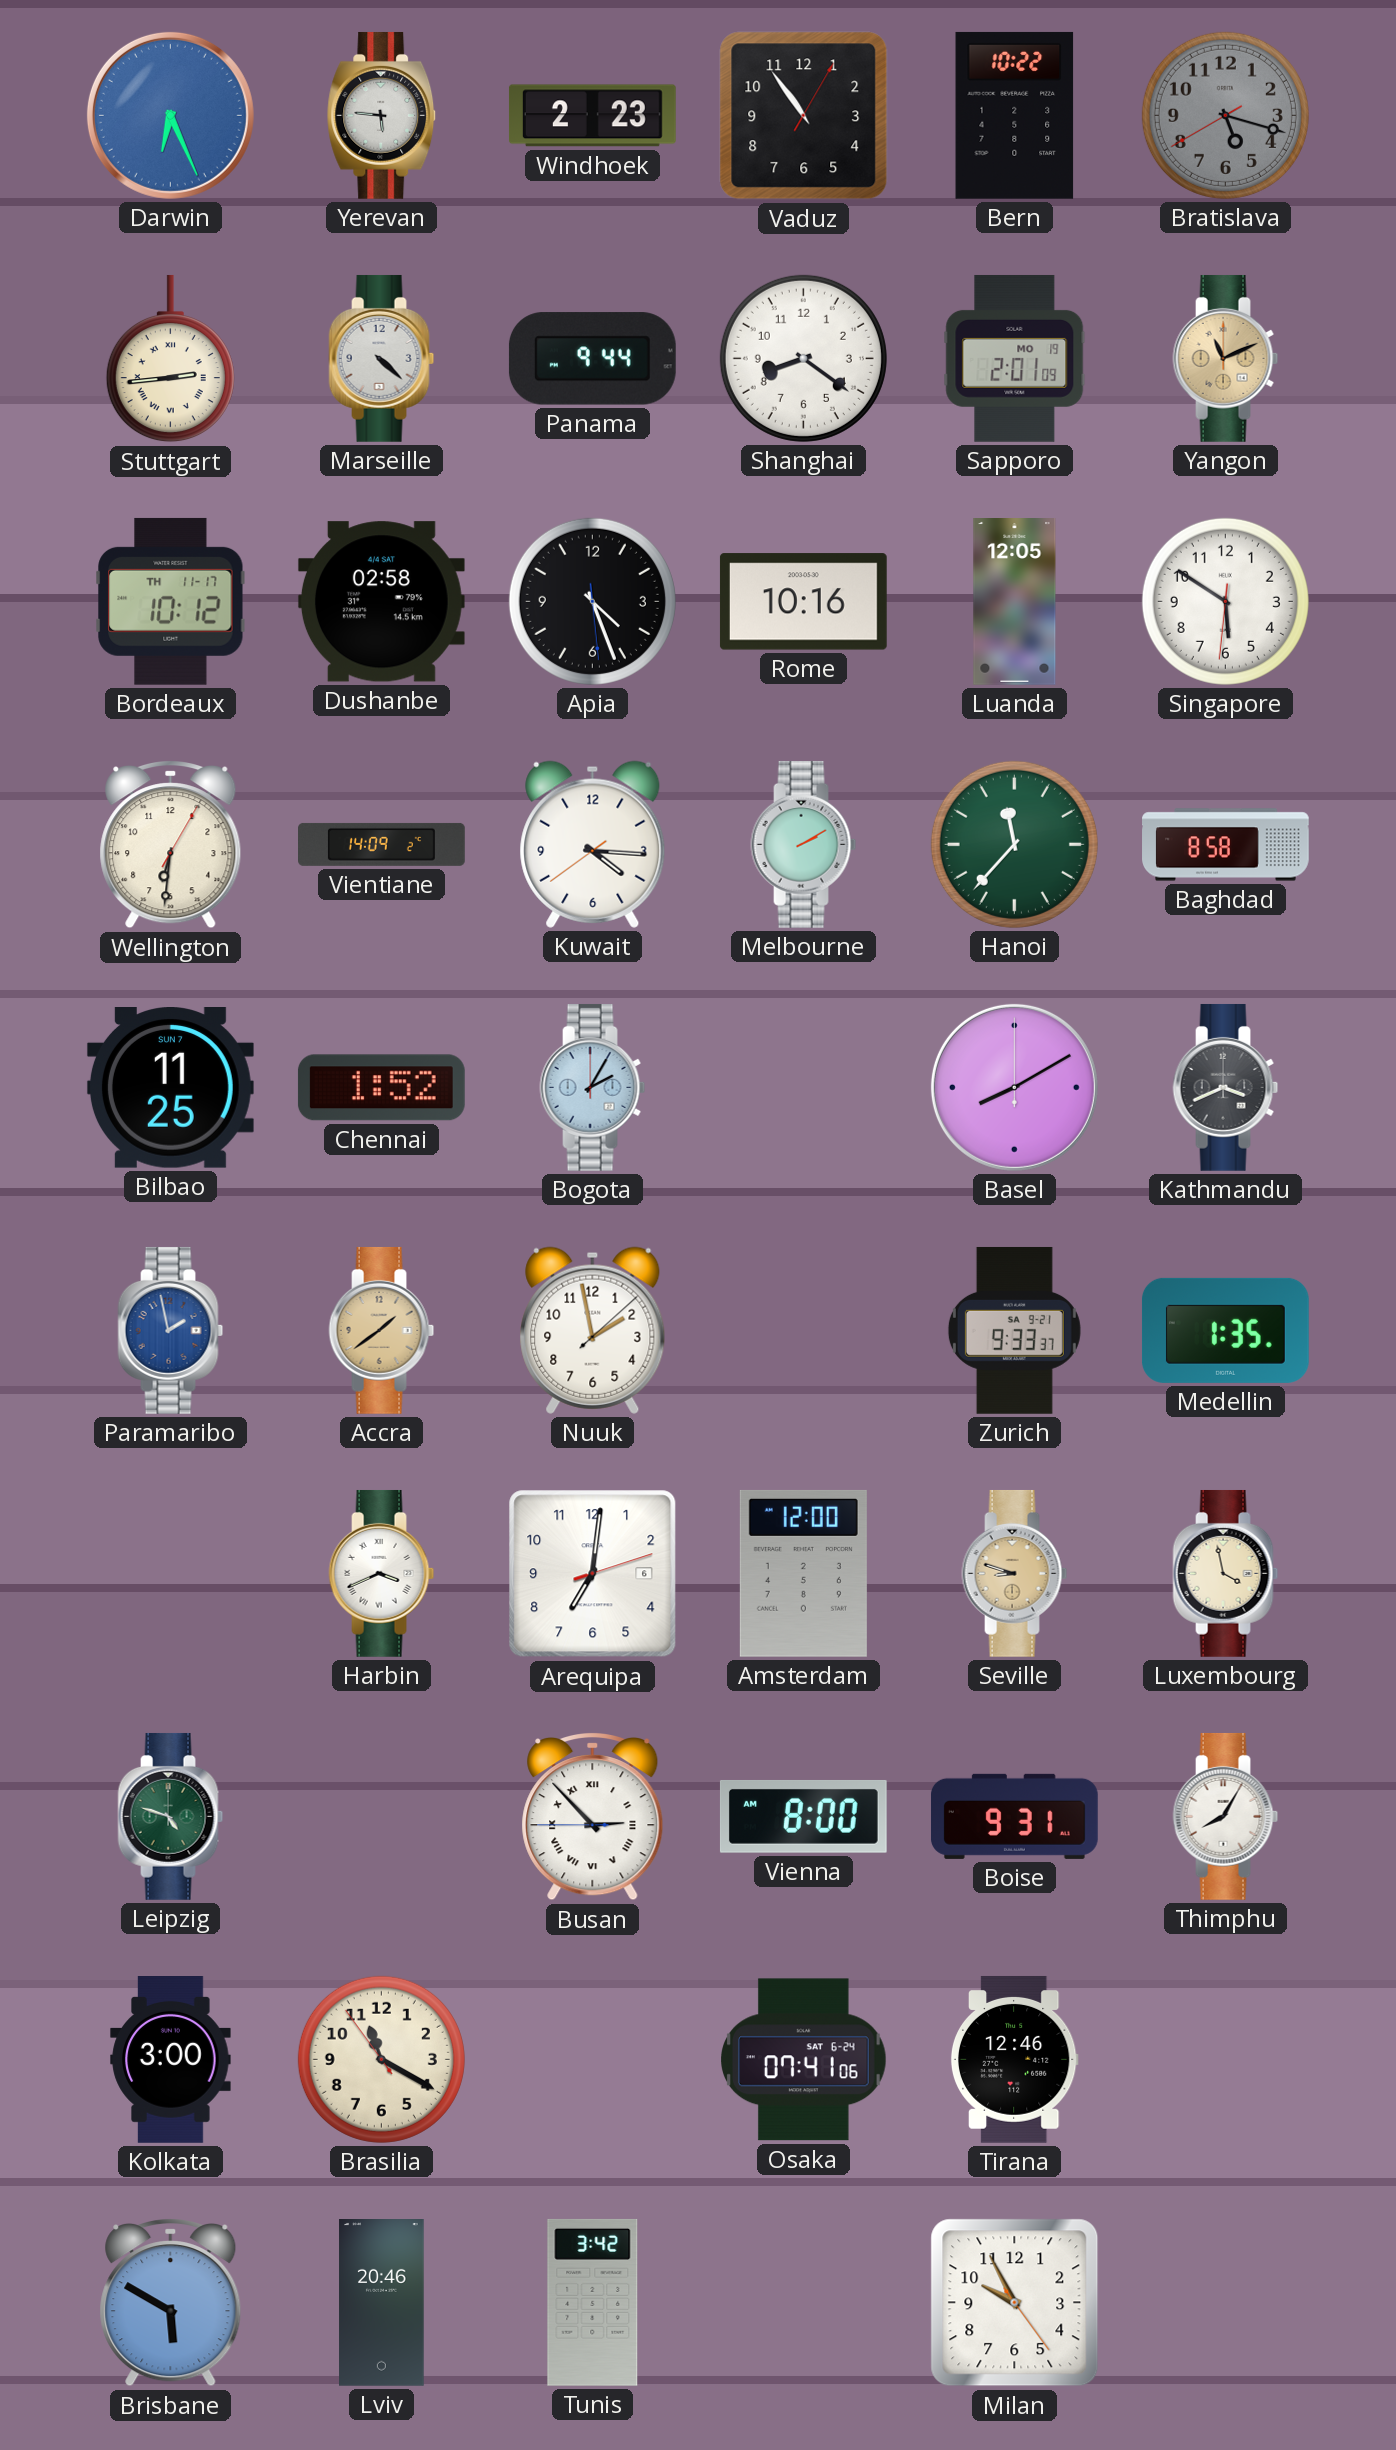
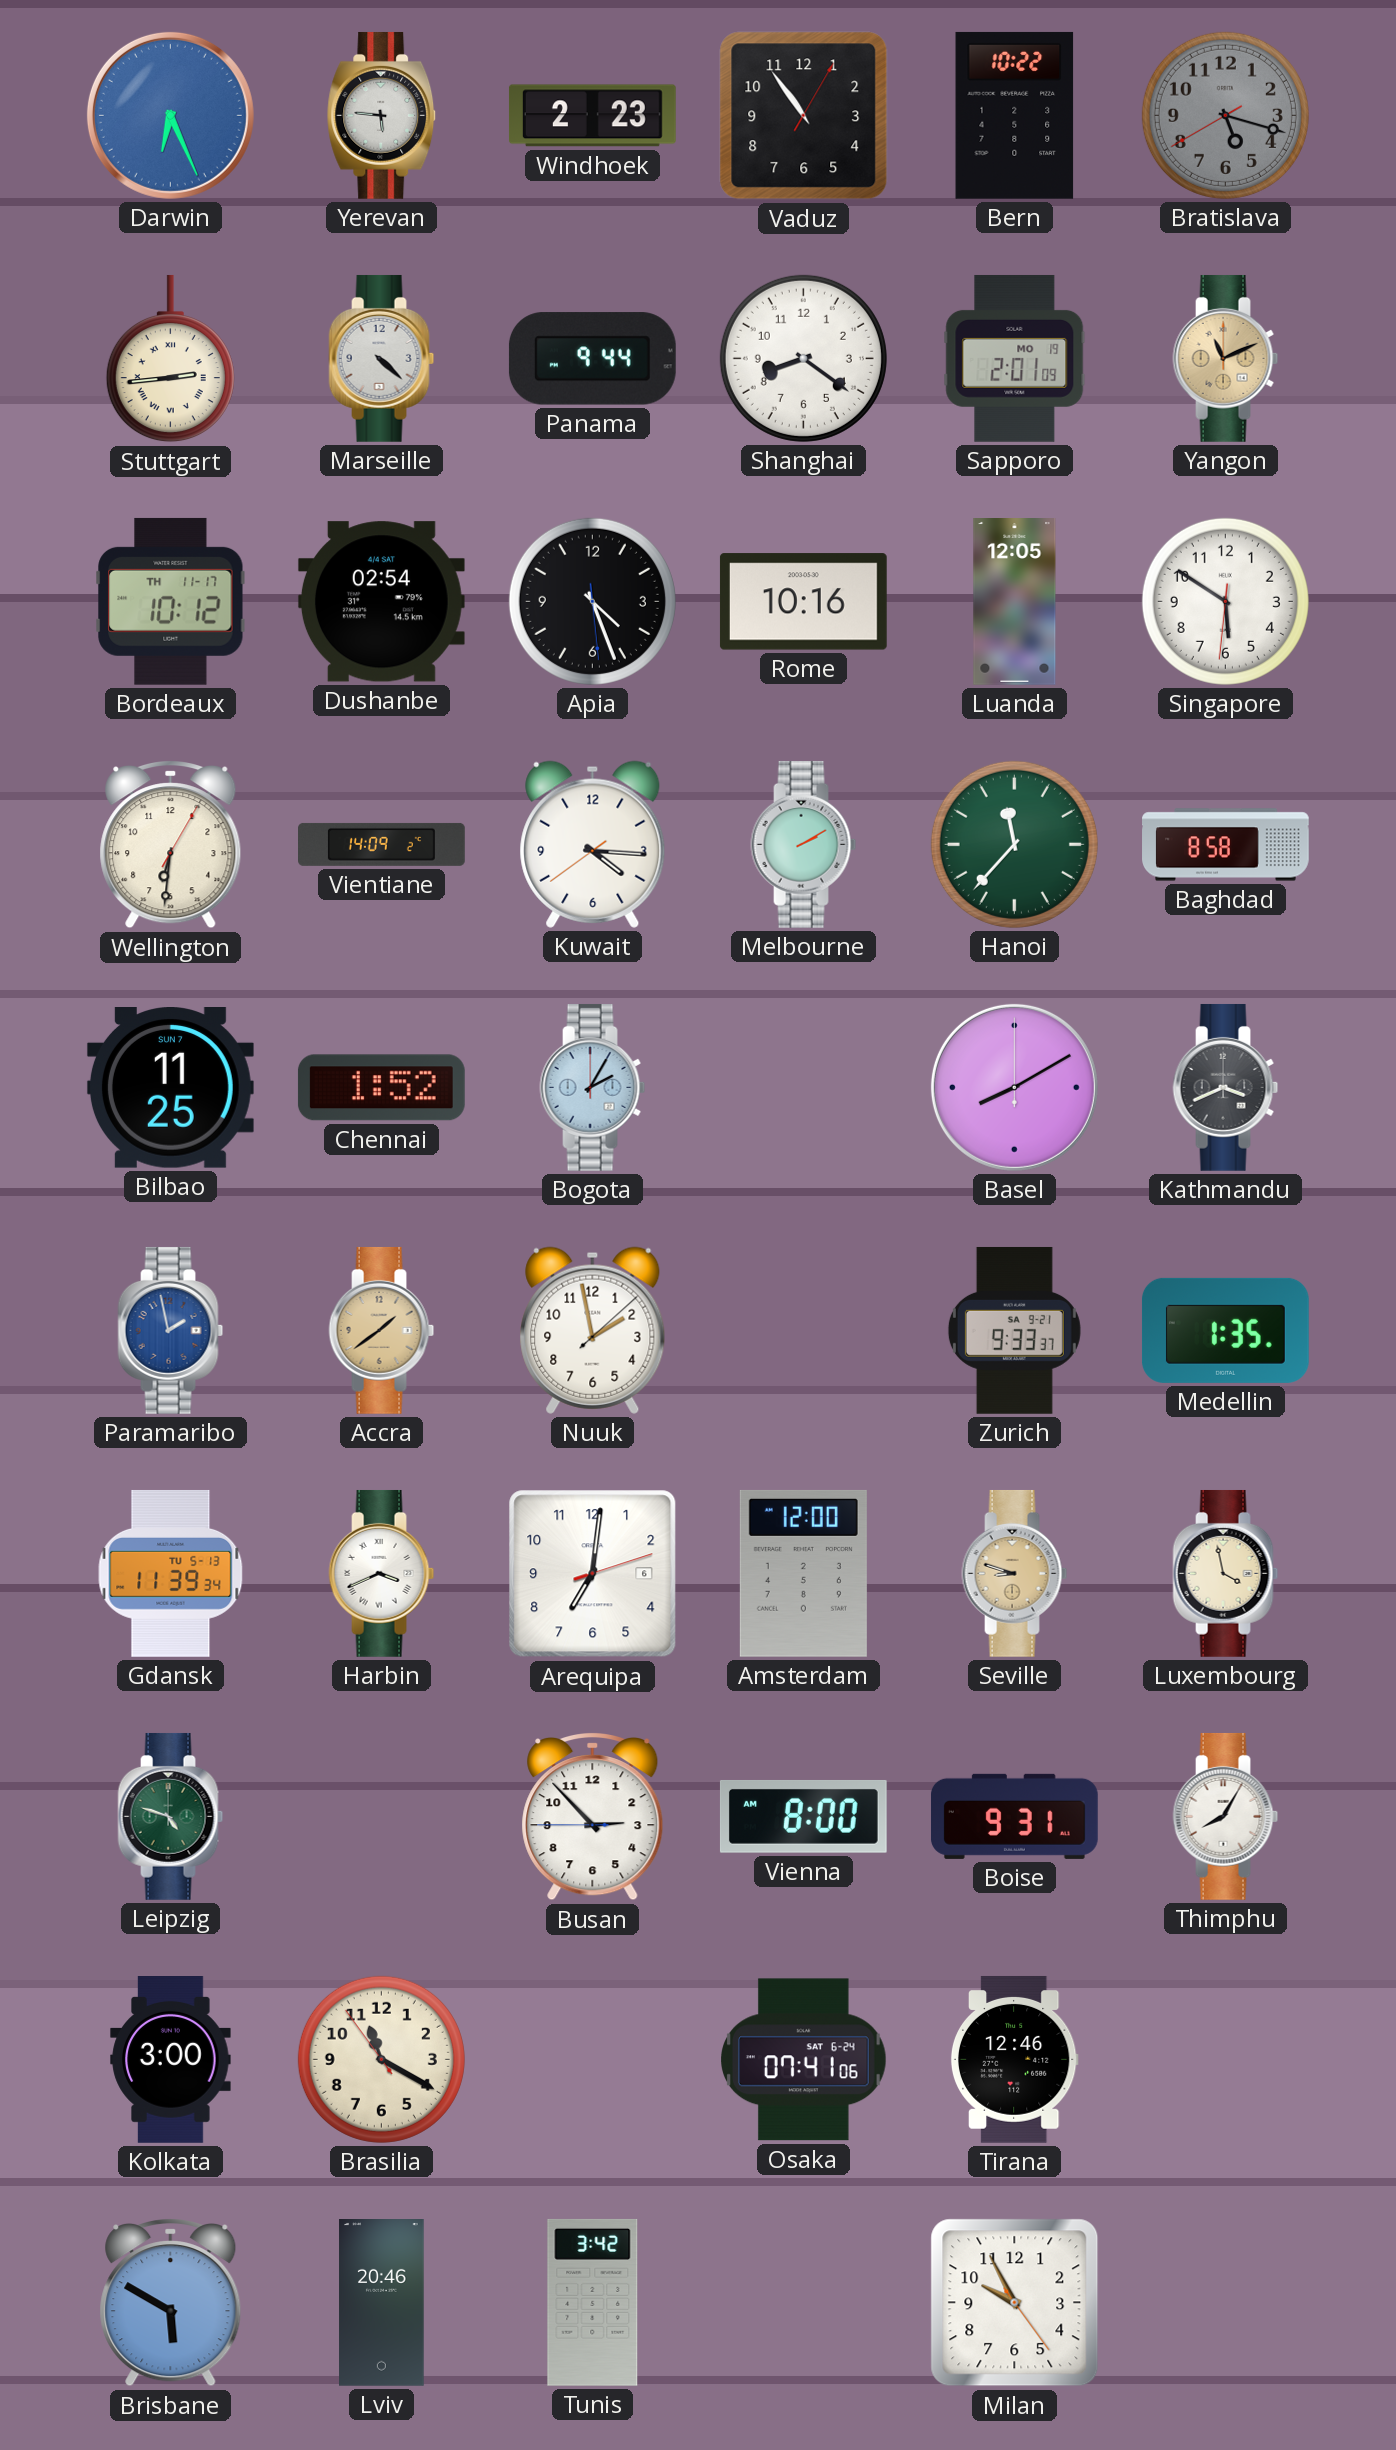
Dushanbe: 02:58 -> 02:54 (381, 602)
Gdansk: none -> 11:39 (171, 1573)
Busan numerals: Roman -> Arabic (593, 1817)
